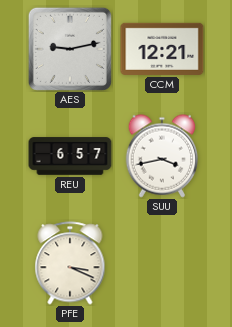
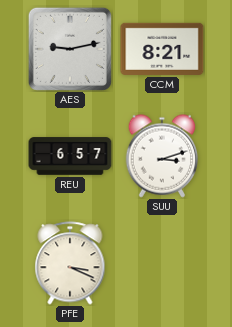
CCM: 12:21 -> 8:21 (162, 49)
SUU: 3:43 -> 3:12 (162, 156)
